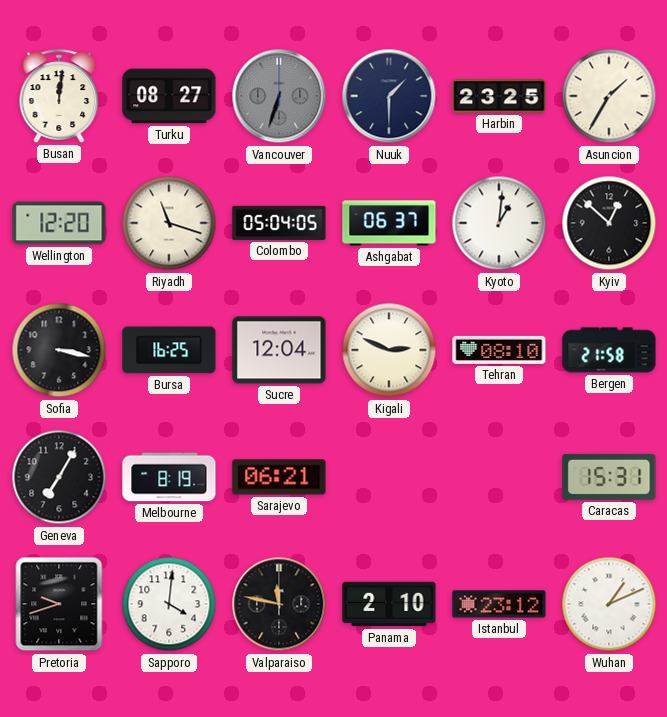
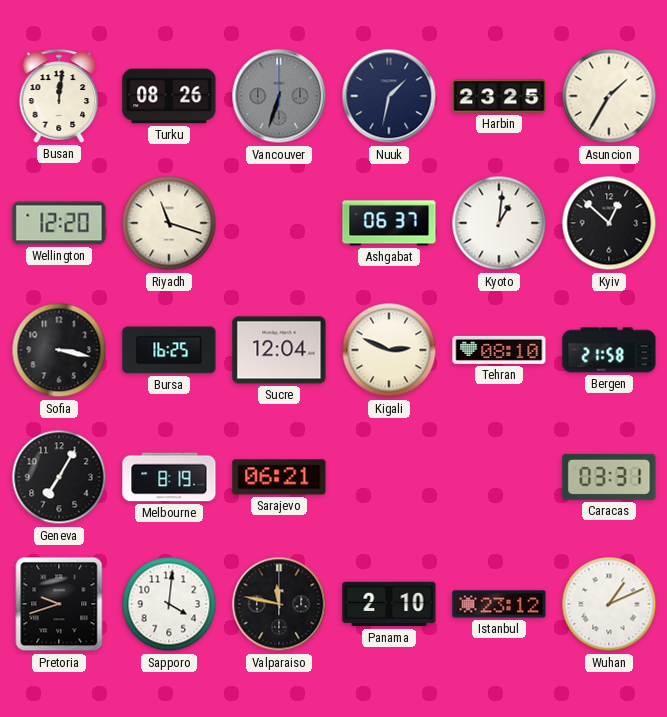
Turku: 08:27 -> 08:26 (169, 96)
Nuuk: 1:30 -> 1:32 (389, 96)
Colombo: 05:04 -> none (279, 223)
Caracas: 15:31 -> 03:31 (609, 477)
